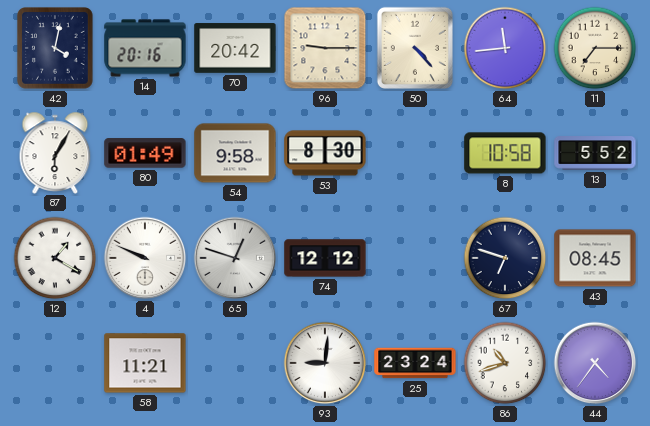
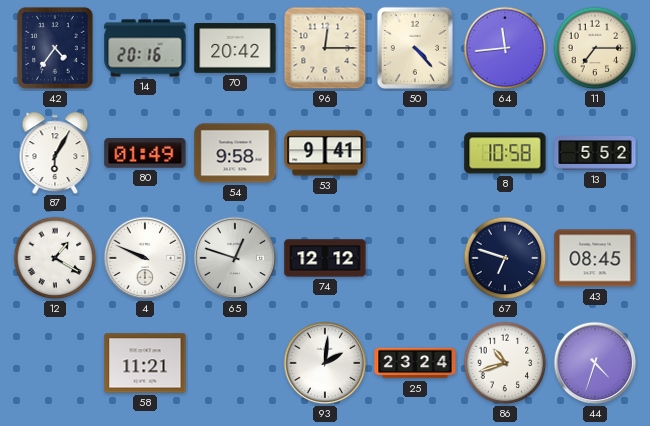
42: 4:02 -> 4:36 (56, 48)
96: 9:15 -> 12:15 (325, 48)
53: 8:30 -> 9:41 (325, 153)
93: 9:01 -> 2:01 (325, 363)
44: 4:36 -> 4:33 (595, 363)
